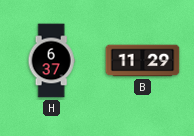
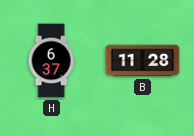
B: 11:29 -> 11:28 (143, 61)
